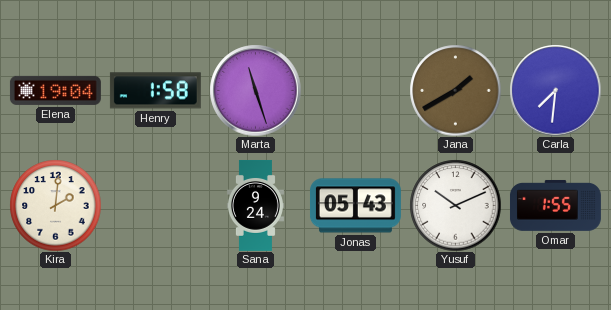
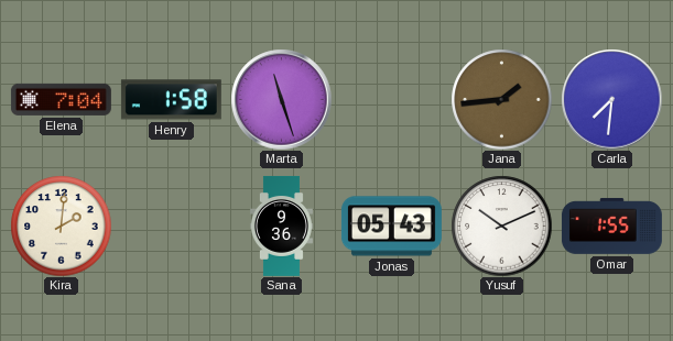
Elena: 19:04 -> 7:04 (61, 99)
Jana: 1:40 -> 1:44 (501, 99)
Sana: 9:24 -> 9:36 (281, 226)
